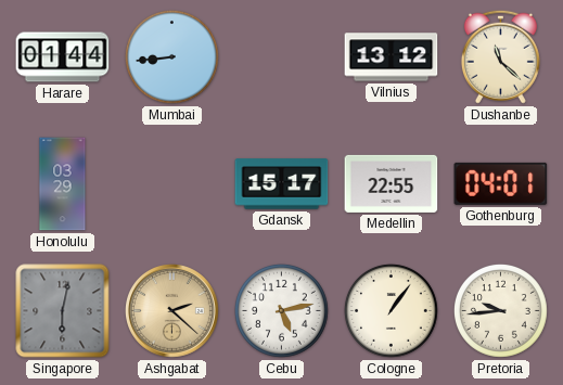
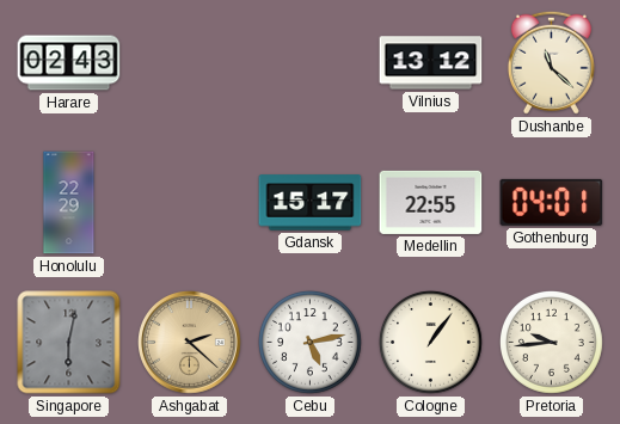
Harare: 01:44 -> 02:43 (69, 63)
Mumbai: 8:44 -> none (171, 56)
Honolulu: 03:29 -> 22:29 (69, 203)
